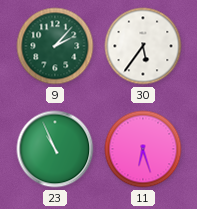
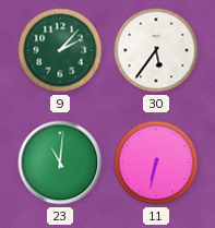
23: 10:56 -> 11:01 (60, 163)
11: 6:27 -> 6:32 (156, 163)
